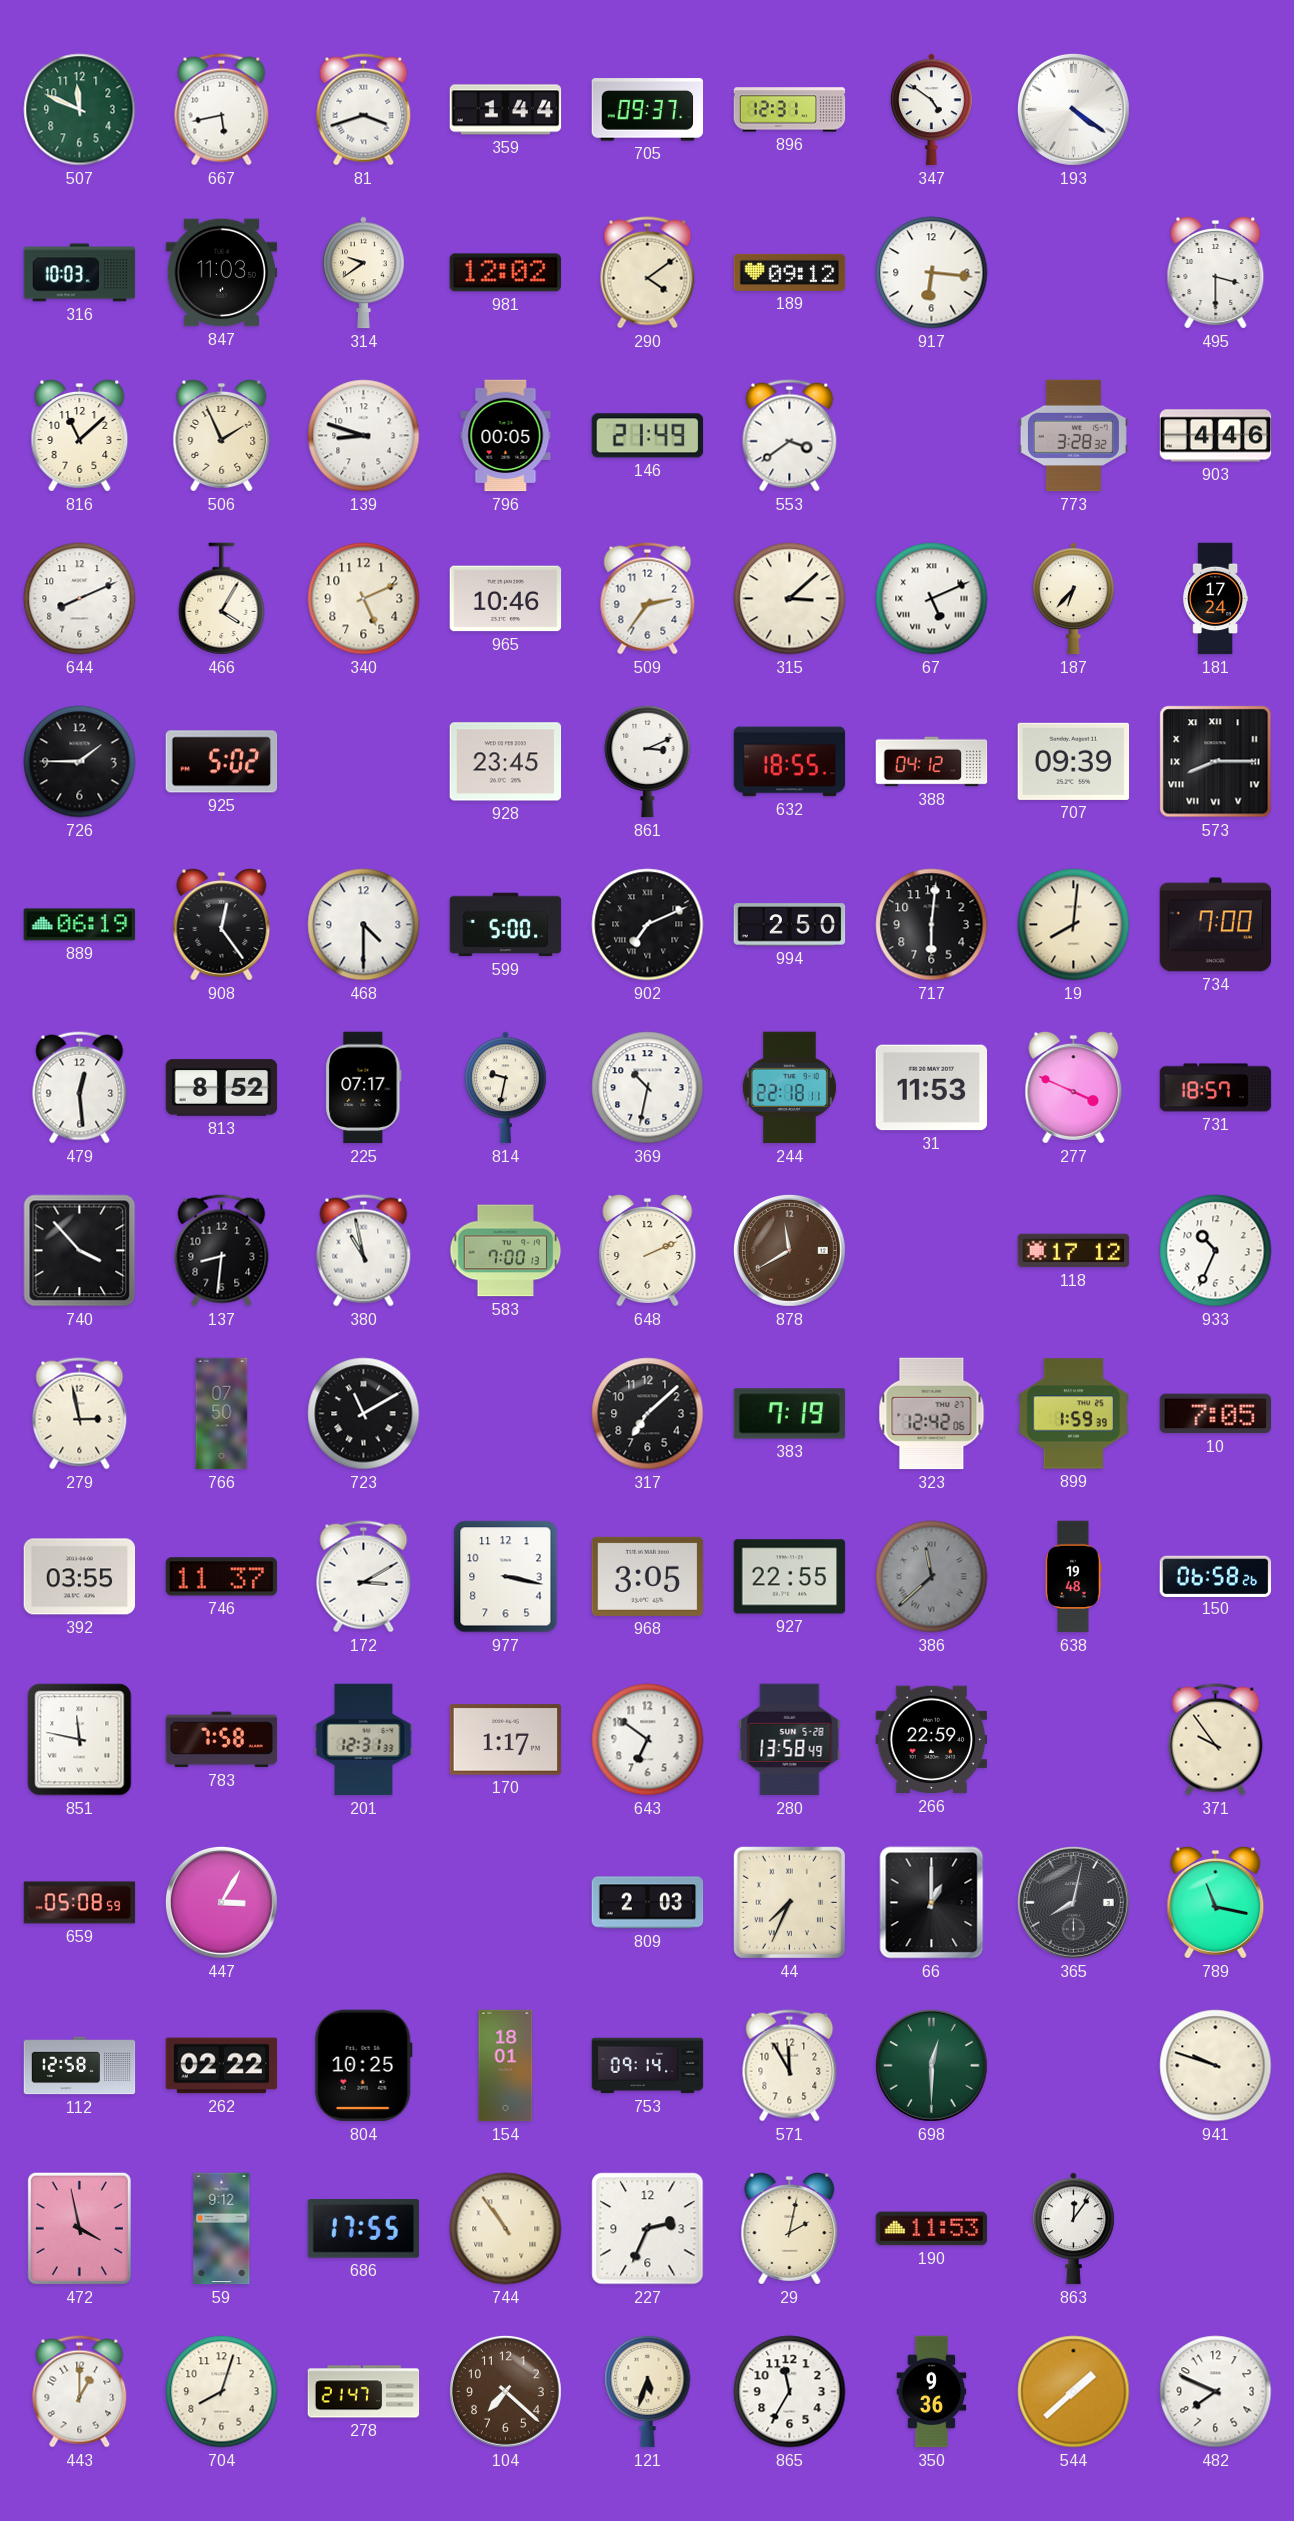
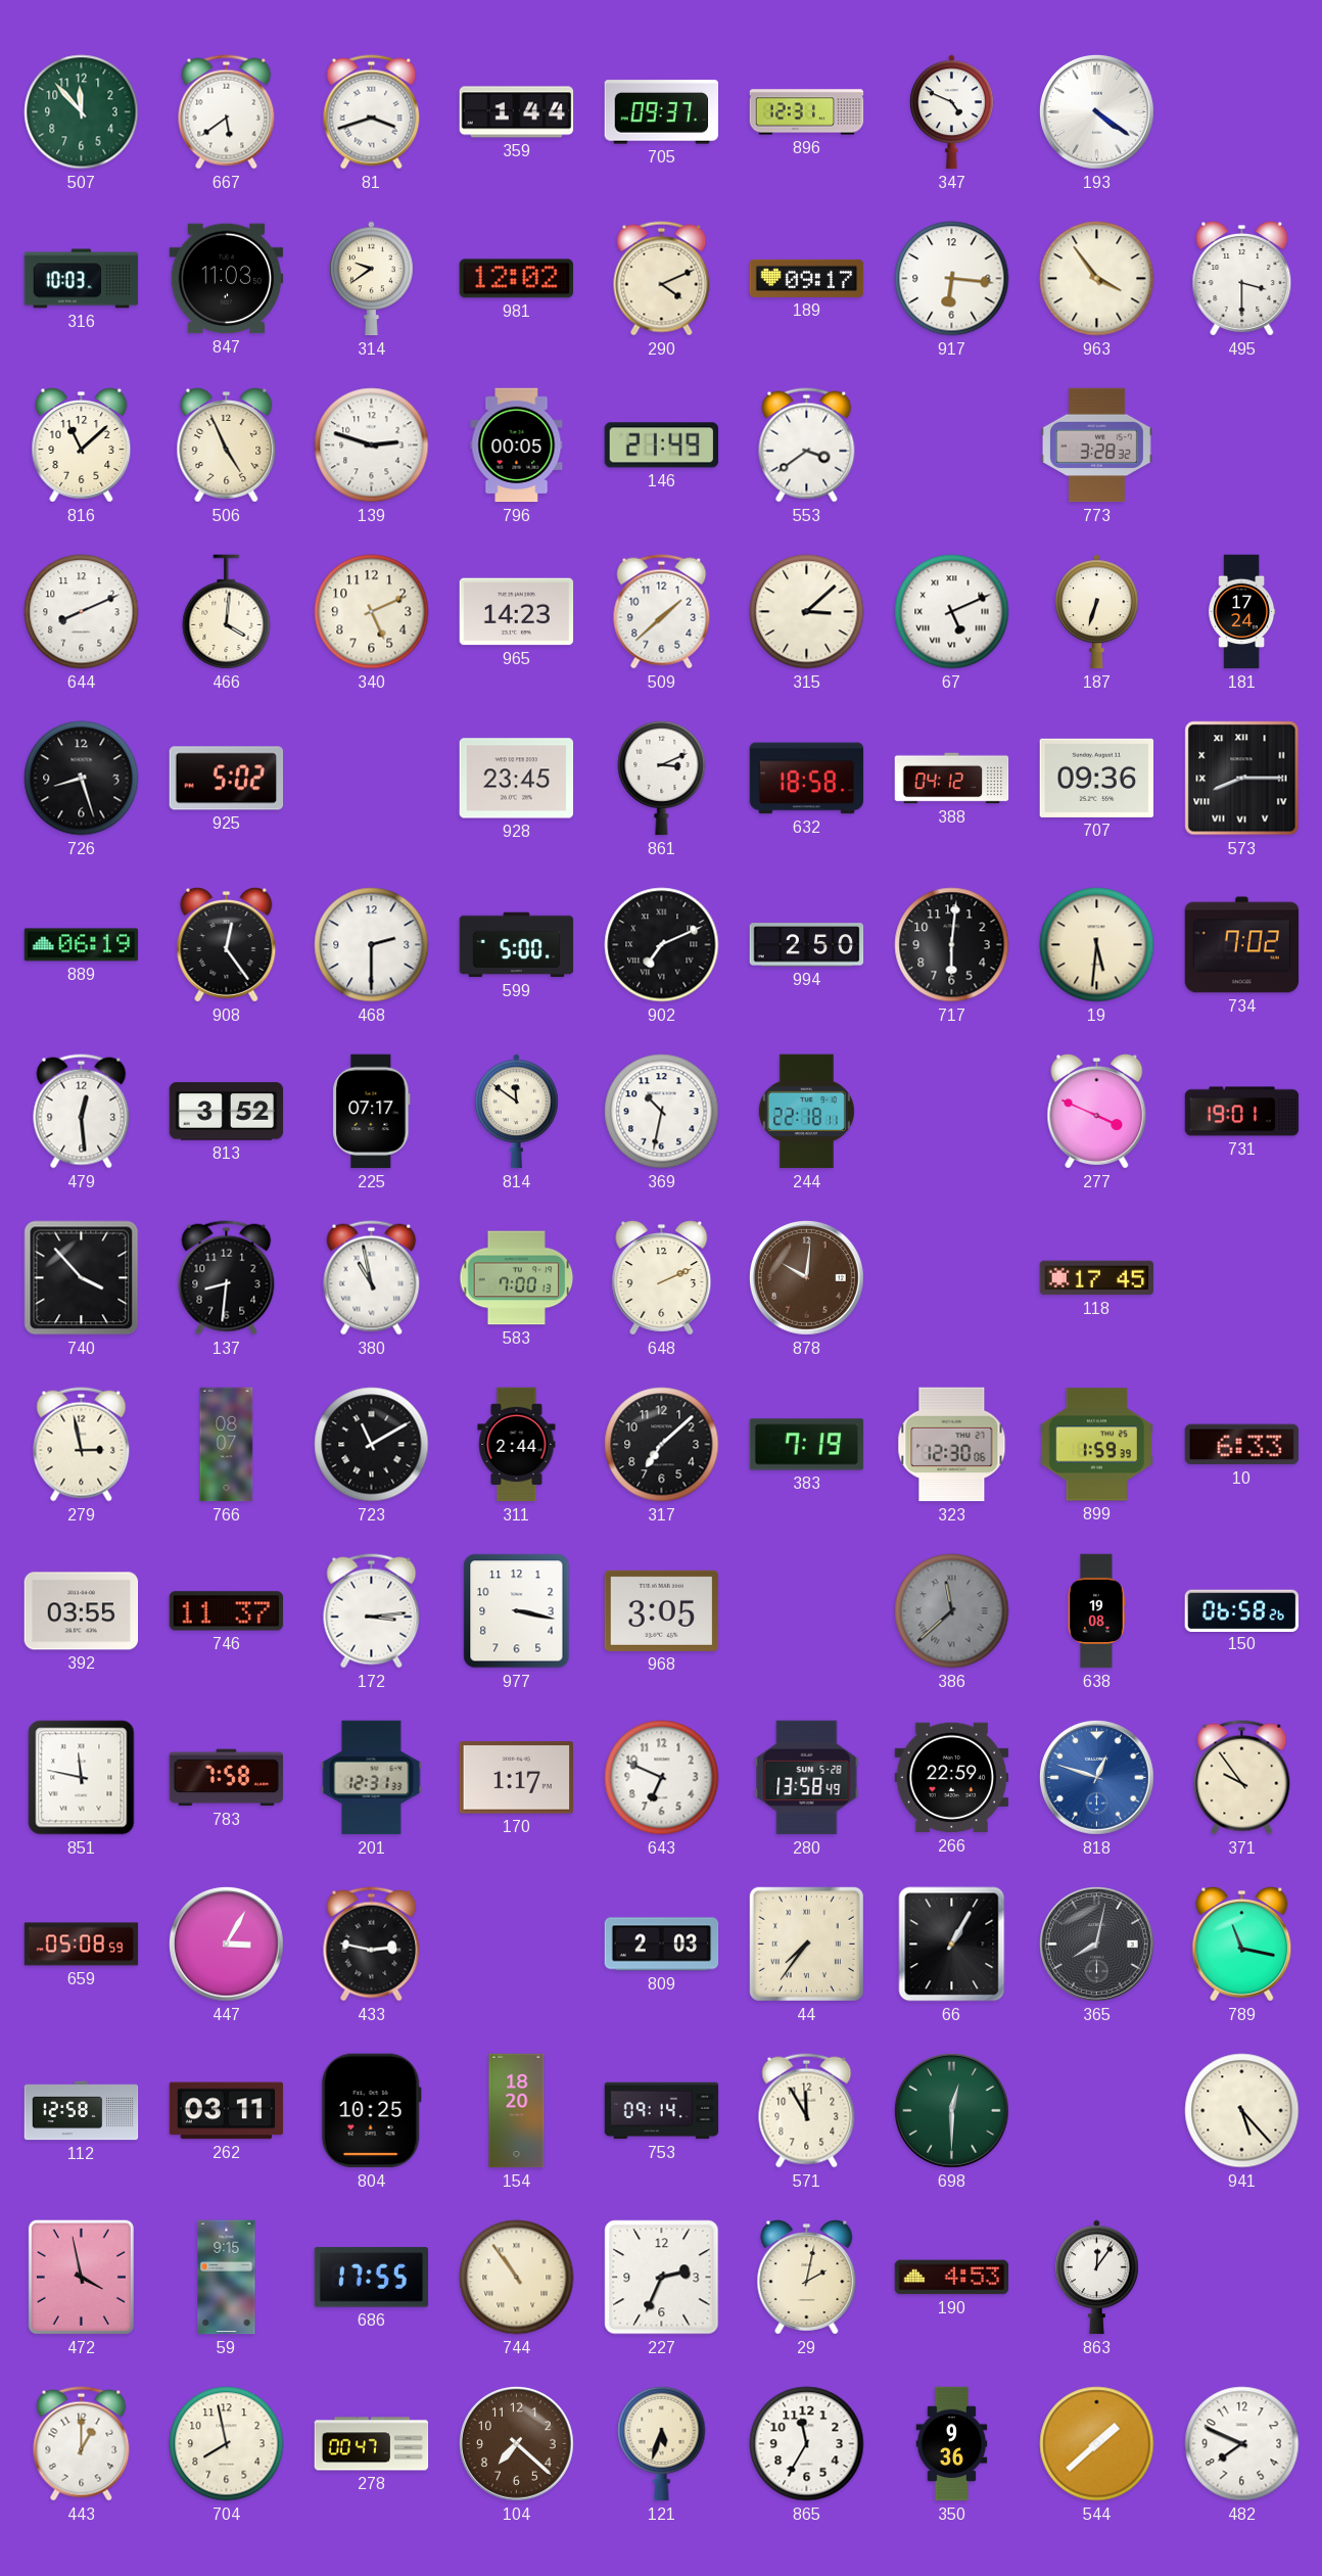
507: 11:49 -> 11:53 (82, 112)
667: 5:43 -> 5:39 (227, 112)
347: 4:51 -> 4:49 (952, 112)
290: 4:09 -> 4:11 (662, 279)
189: 09:12 -> 09:17 (807, 278)
963: none -> 3:54 (1097, 279)
506: 1:56 -> 4:56 (227, 446)
139: 8:48 -> 2:48 (372, 446)
903: 4:46 -> none (1216, 436)
466: 4:05 -> 4:01 (227, 612)
965: 10:46 -> 14:23 (517, 612)
509: 2:36 -> 1:38 (662, 612)
187: 6:37 -> 6:33 (1097, 612)
726: 1:45 -> 8:27 (82, 779)
632: 18:55 -> 18:58 (807, 779)
707: 09:39 -> 09:36 (1097, 778)
468: 4:30 -> 2:30 (372, 945)
19: 8:01 -> 5:31 (1097, 945)
734: 7:00 -> 7:02 (1242, 945)
813: 8:52 -> 3:52 (227, 1112)
814: 9:32 -> 11:51 (517, 1112)
31: 11:53 -> none (932, 1088)
731: 18:57 -> 19:01 (1242, 1112)
878: 11:40 -> 10:01 (807, 1278)
118: 17:12 -> 17:45 (1097, 1278)
933: 10:34 -> none (1216, 1251)
766: 07:50 -> 08:07 (227, 1445)
311: none -> 2:44 (517, 1445)
323: 12:42 -> 12:30 (952, 1445)
10: 7:05 -> 6:33 (1242, 1445)
172: 3:10 -> 3:14 (372, 1611)
927: 22:55 -> none (790, 1577)
638: 19:48 -> 19:08 (1096, 1611)
643: 6:51 -> 6:49 (662, 1778)
818: none -> 12:48 (1097, 1778)
433: none -> 2:47 (372, 1945)
44: 7:34 -> 7:36 (806, 1943)
66: 1:00 -> 1:05 (952, 1945)
262: 02:22 -> 03:11 (227, 2111)
154: 18:01 -> 18:20 (517, 2111)
941: 9:48 -> 5:23 (1242, 2111)
59: 9:12 -> 9:15 (227, 2278)
190: 11:53 -> 4:53 (952, 2278)
704: 8:03 -> 7:58 (227, 2444)
278: 21:47 -> 00:47 (372, 2444)
